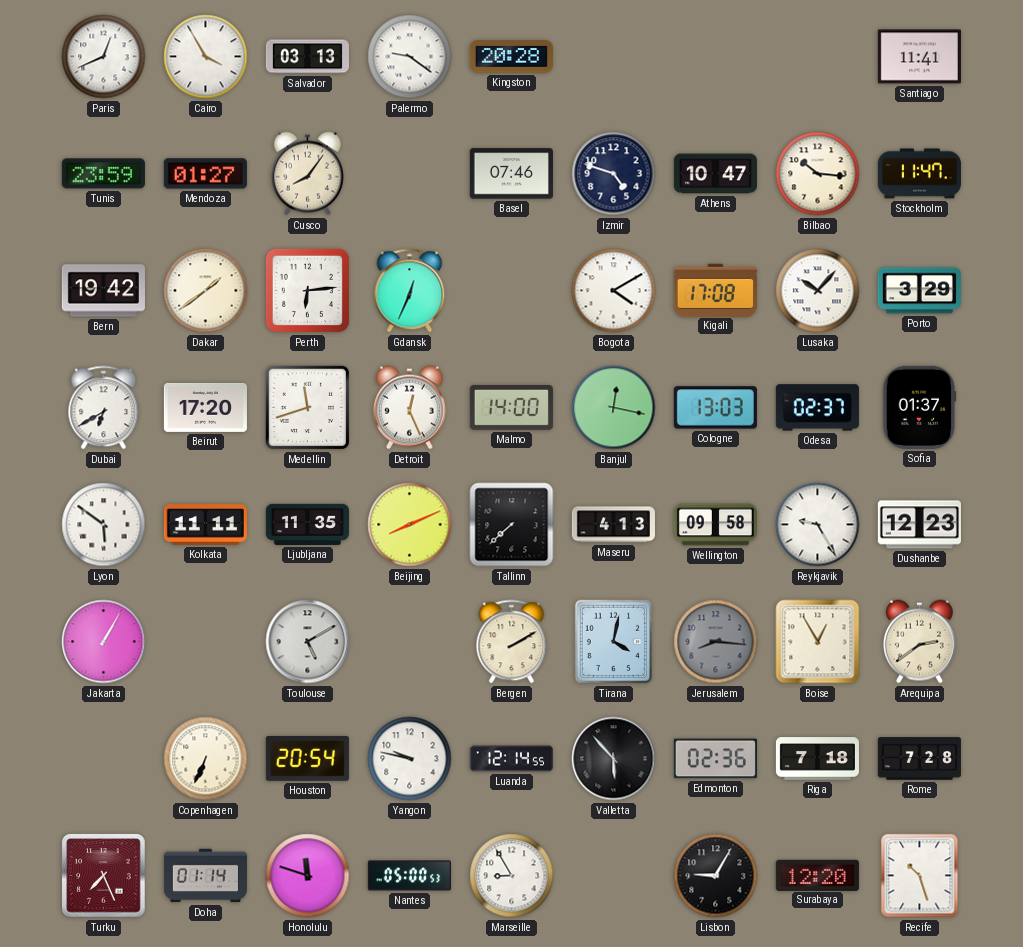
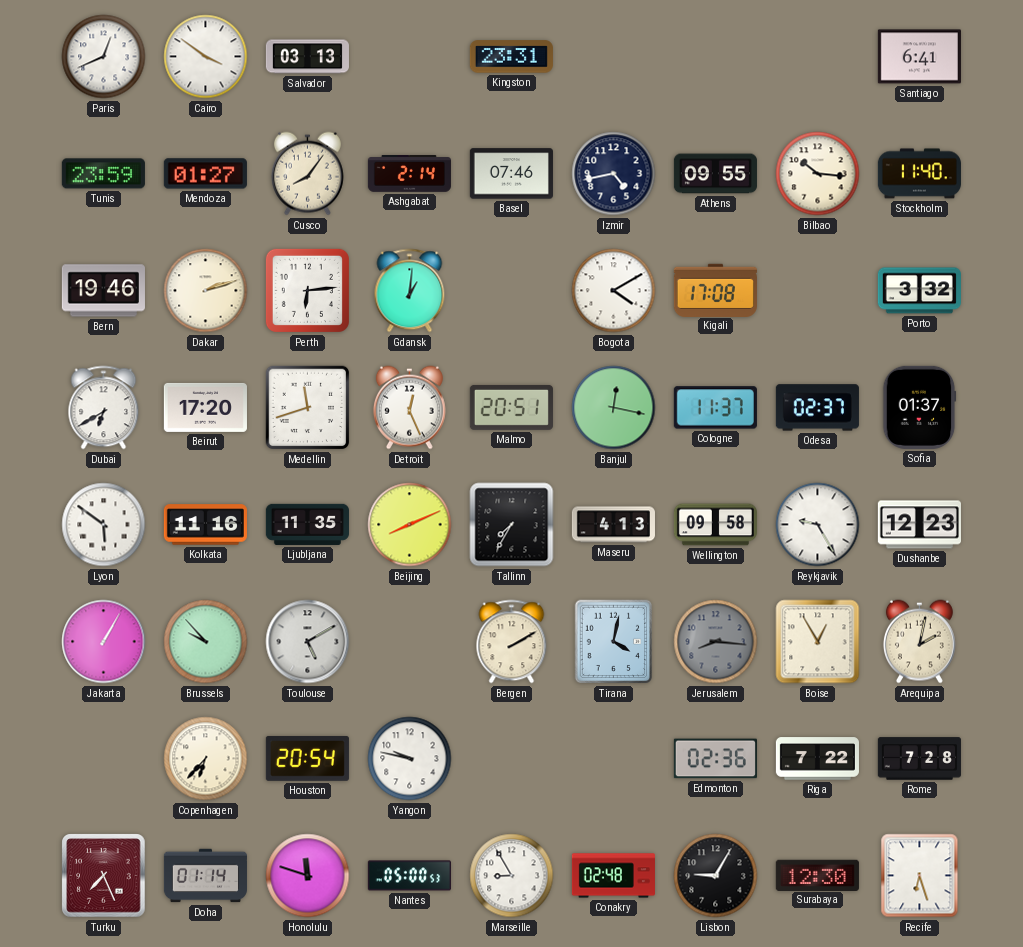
Cairo: 3:55 -> 3:51 (206, 57)
Palermo: 9:21 -> none (410, 57)
Kingston: 20:28 -> 23:31 (511, 57)
Santiago: 11:41 -> 6:41 (919, 57)
Ashgabat: none -> 2:14 (409, 174)
Izmir: 4:48 -> 4:43 (614, 174)
Athens: 10:47 -> 09:55 (715, 174)
Stockholm: 11:47 -> 11:40 (919, 174)
Bern: 19:42 -> 19:46 (103, 291)
Dakar: 1:39 -> 2:12 (206, 291)
Gdansk: 12:34 -> 1:01 (410, 291)
Lusaka: 10:07 -> none (818, 291)
Porto: 3:29 -> 3:32 (919, 291)
Malmo: 14:00 -> 20:51 (511, 407)
Cologne: 13:03 -> 11:37 (715, 408)
Kolkata: 11:11 -> 11:16 (205, 525)
Tallinn: 7:38 -> 7:35 (512, 525)
Brussels: none -> 9:53 (206, 642)
Arequipa: 2:39 -> 2:02 (919, 642)
Copenhagen: 6:34 -> 6:37 (206, 759)
Luanda: 12:14 -> none (511, 759)
Valletta: 5:53 -> none (614, 759)
Riga: 7:18 -> 7:22 (817, 759)
Conakry: none -> 02:48 (613, 876)
Surabaya: 12:20 -> 12:30 (817, 875)
Recife: 10:27 -> 6:27 (920, 876)
